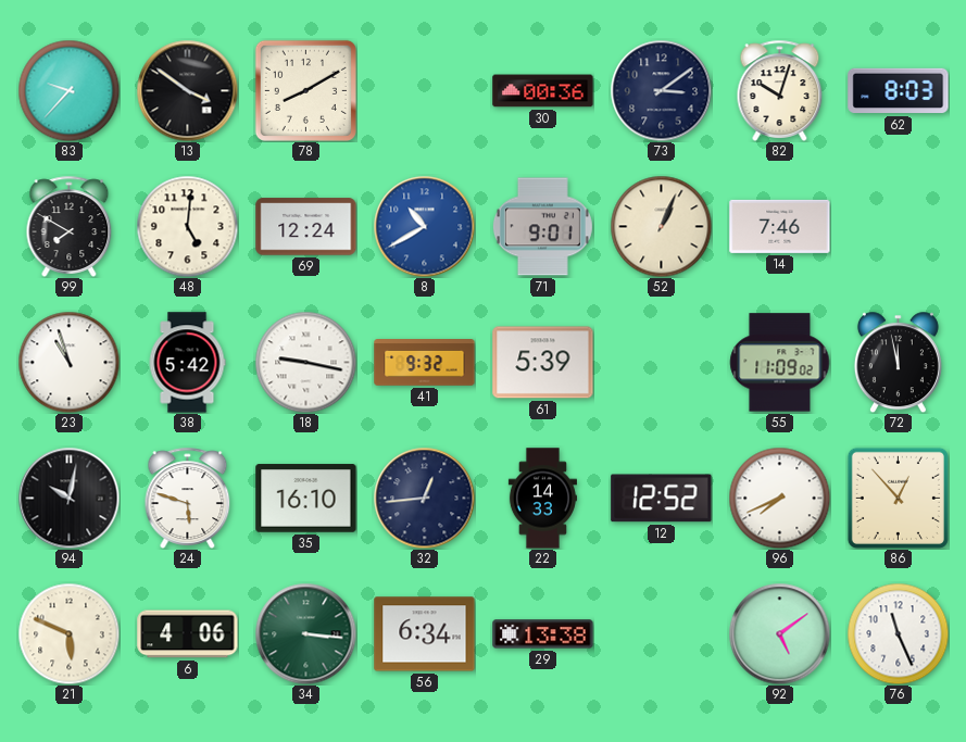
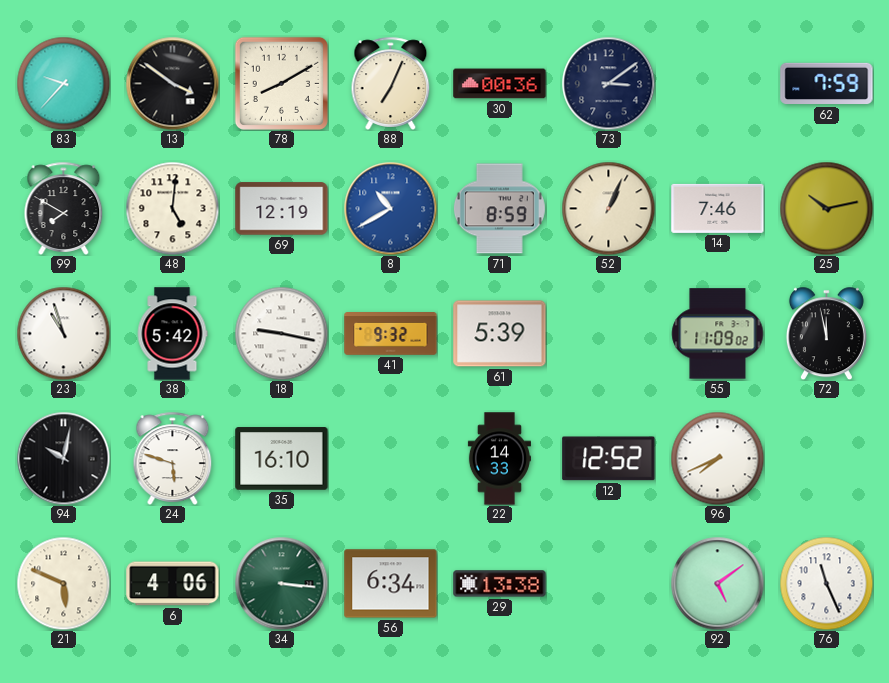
88: none -> 7:04 (391, 83)
82: 10:03 -> none (780, 90)
62: 8:03 -> 7:59 (827, 84)
69: 12:24 -> 12:19 (282, 209)
71: 9:01 -> 8:59 (499, 209)
25: none -> 10:13 (826, 208)
32: 12:44 -> none (424, 498)
86: 12:53 -> none (898, 498)
